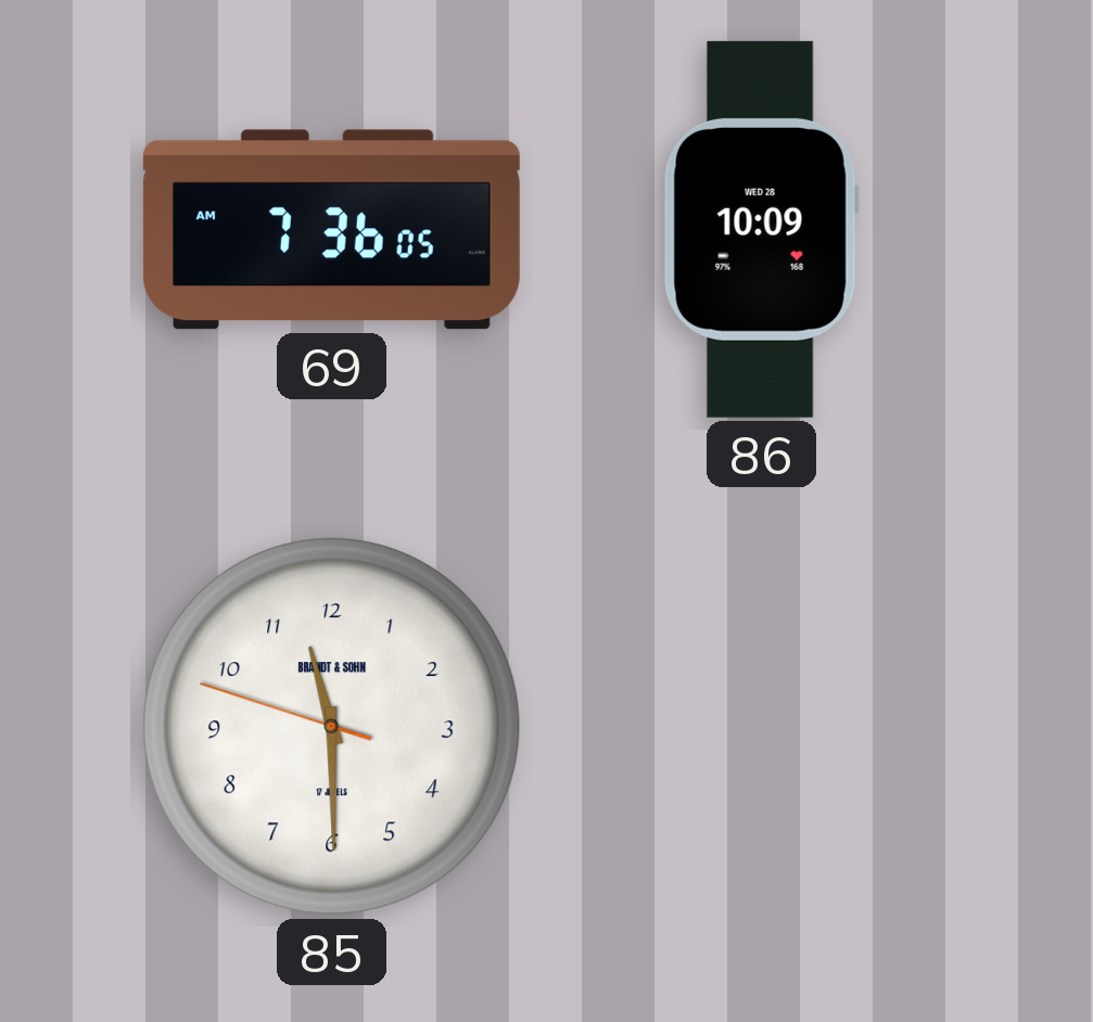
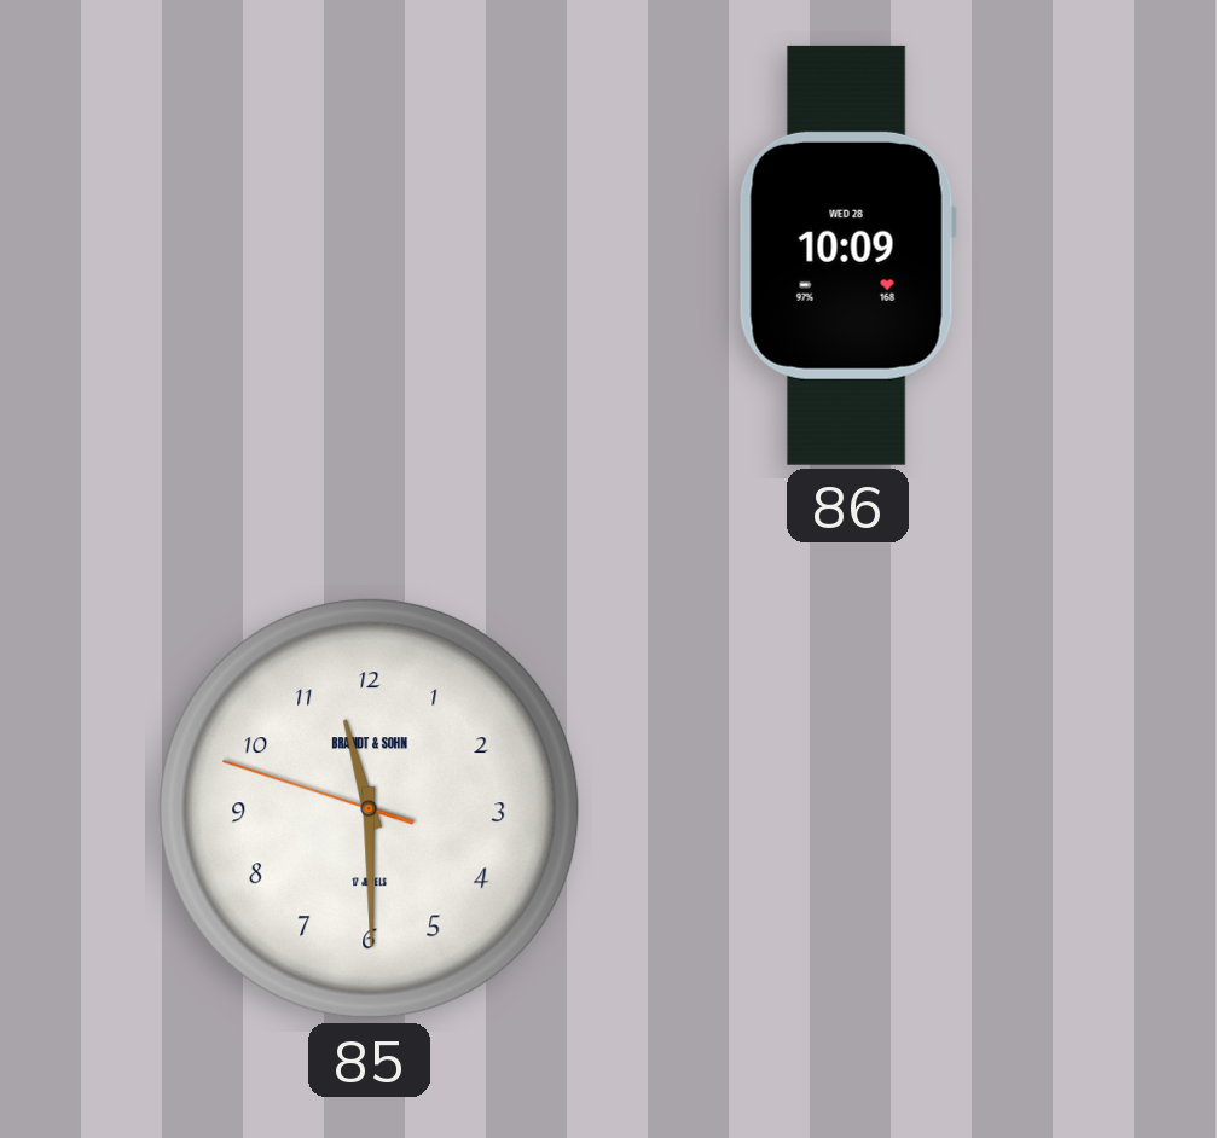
69: 7:36 -> none (331, 230)
